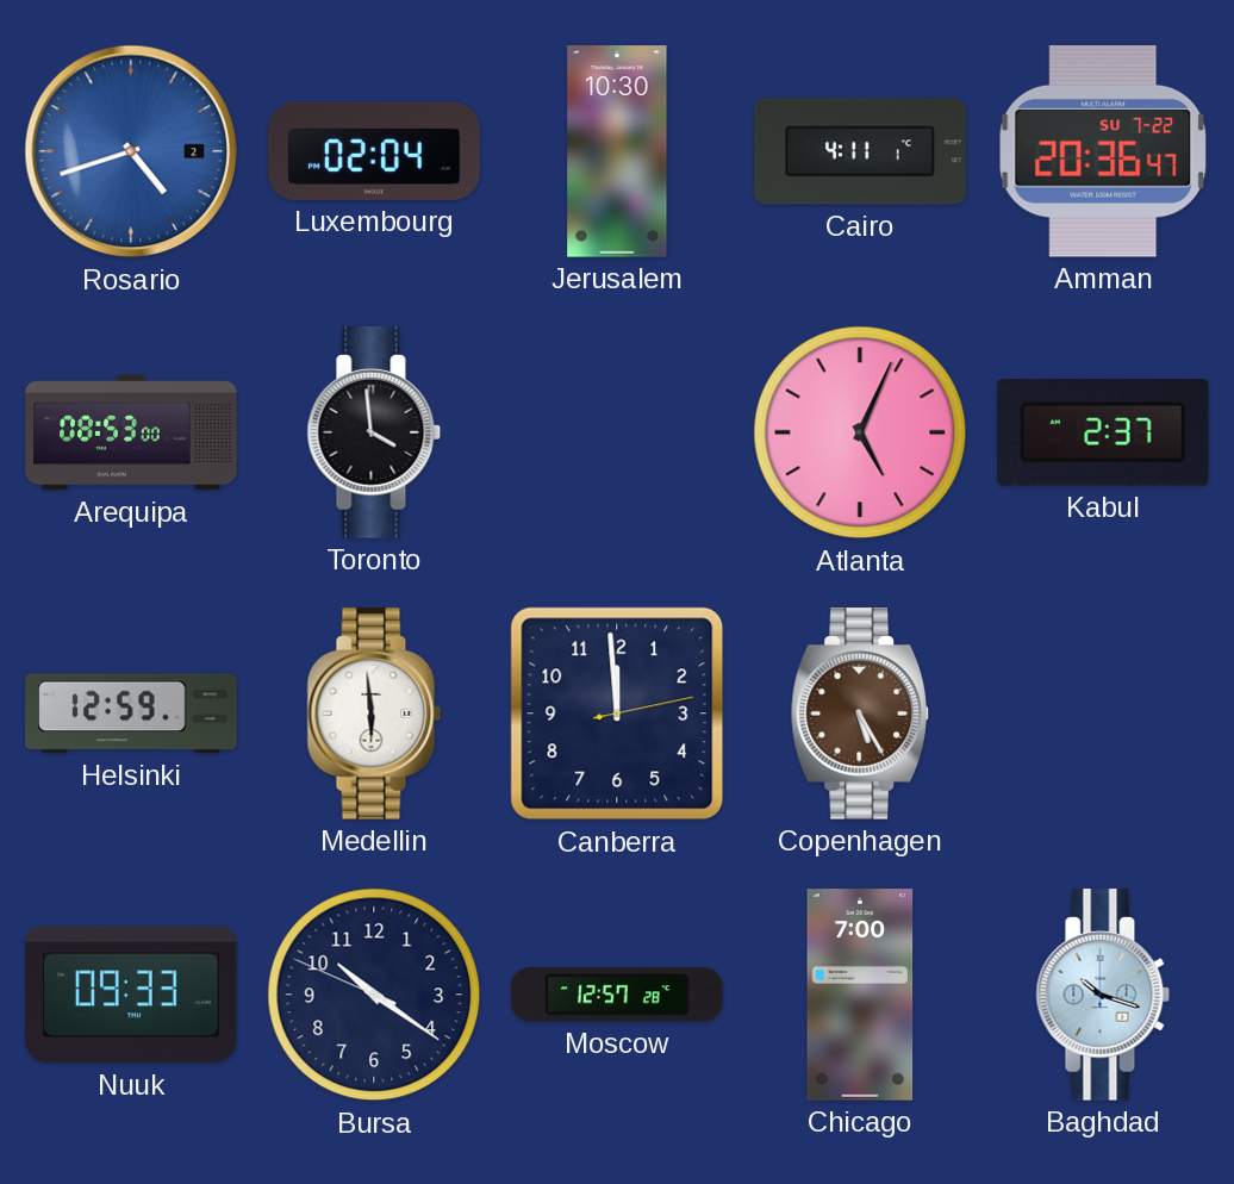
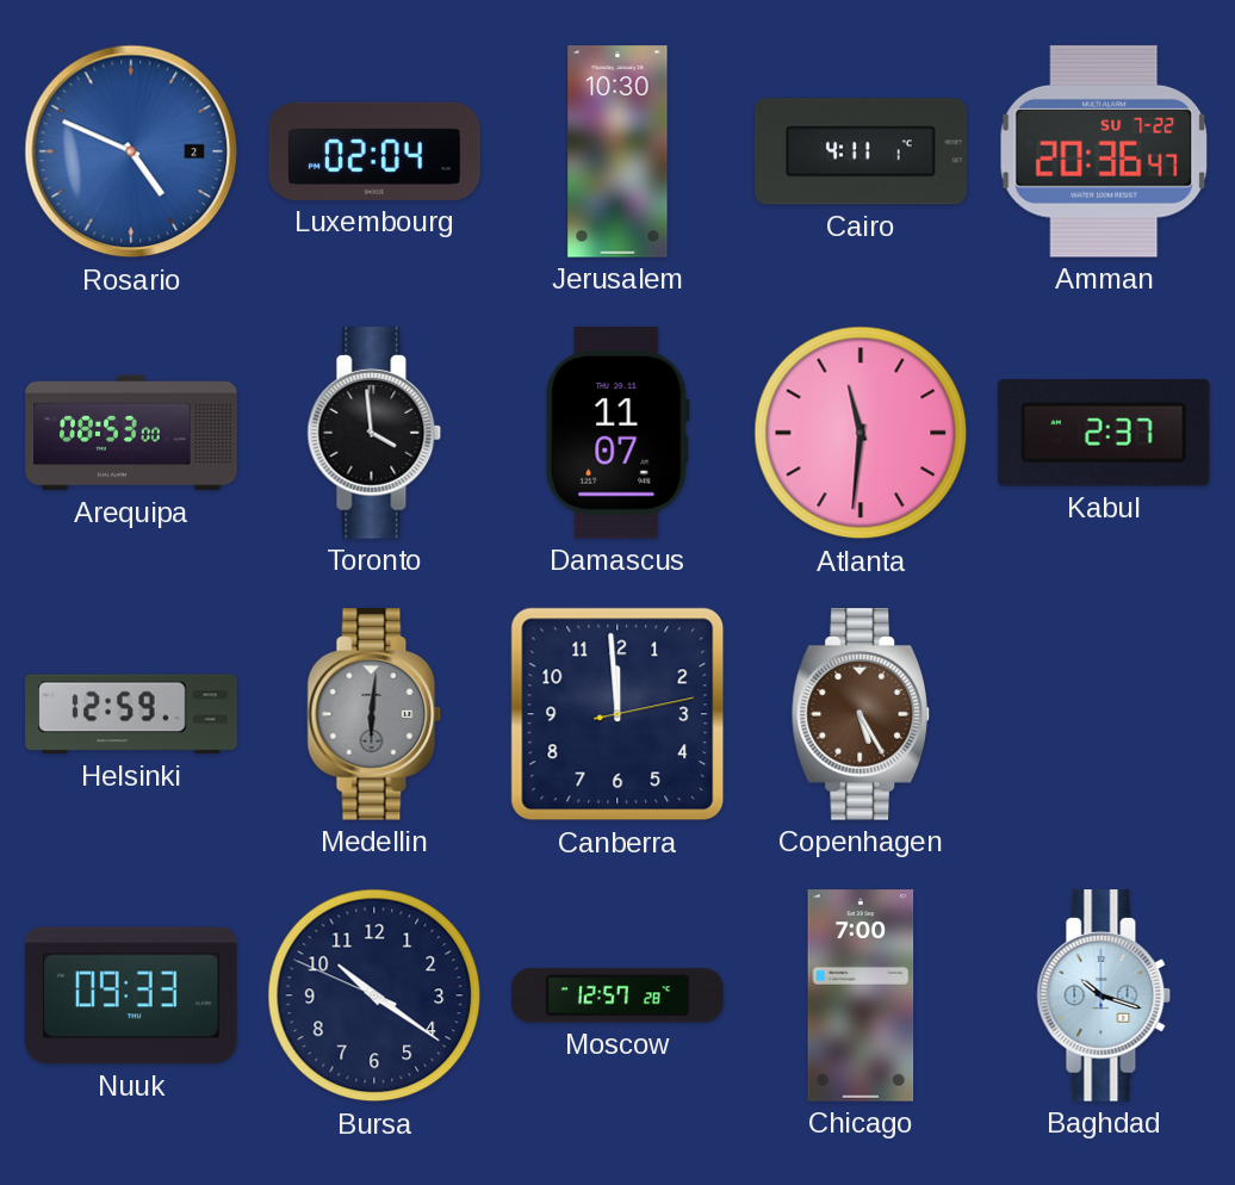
Rosario: 4:42 -> 4:49 (131, 151)
Damascus: none -> 11:07 (617, 433)
Atlanta: 5:04 -> 11:31 (861, 433)
Medellin: 5:59 -> 6:01 (374, 714)
Medellin dial: white -> grey (374, 714)
